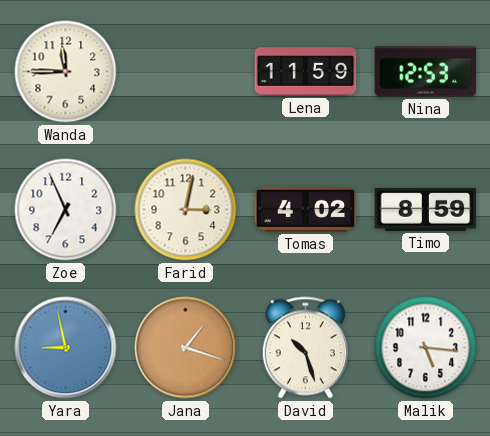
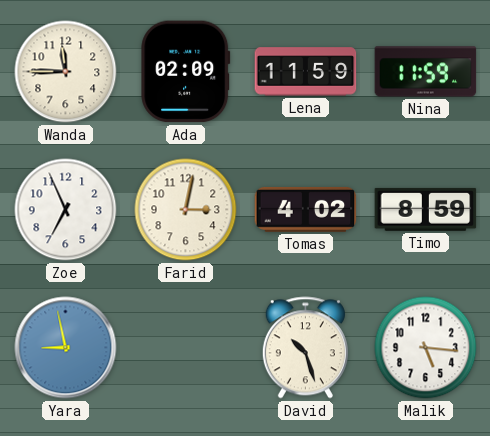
Ada: none -> 02:09 (186, 72)
Nina: 12:53 -> 11:59 (426, 72)
Jana: 1:18 -> none (186, 348)
